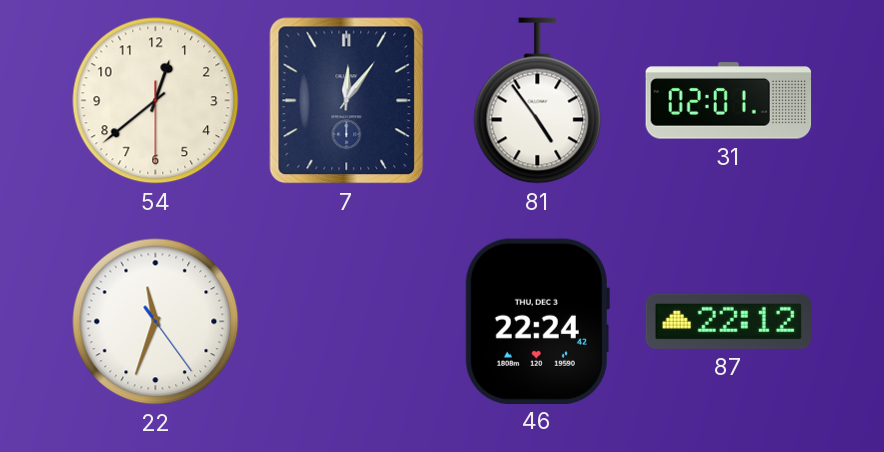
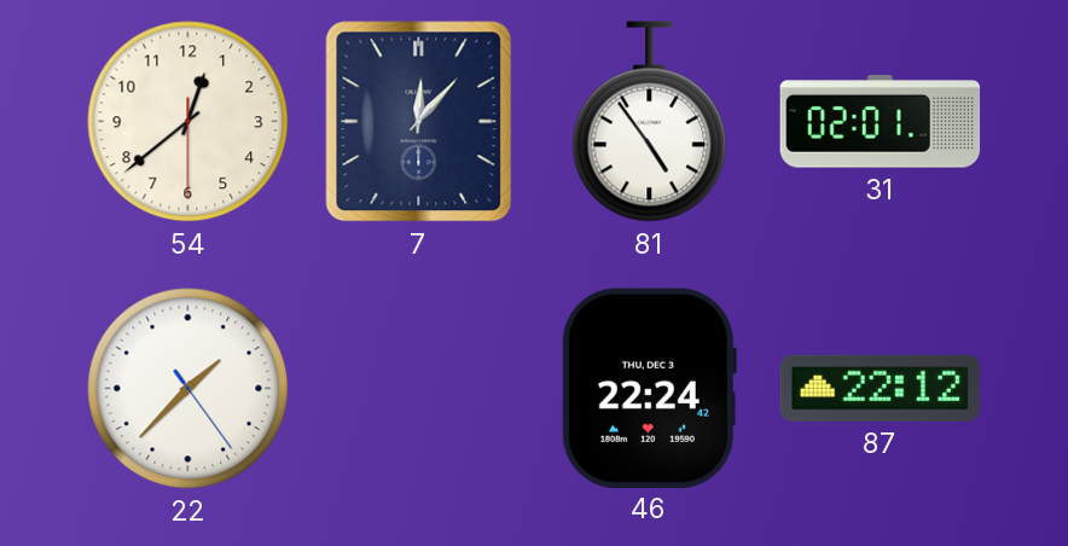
7: 12:06 -> 12:07 (419, 122)
22: 11:33 -> 1:37 (188, 389)
